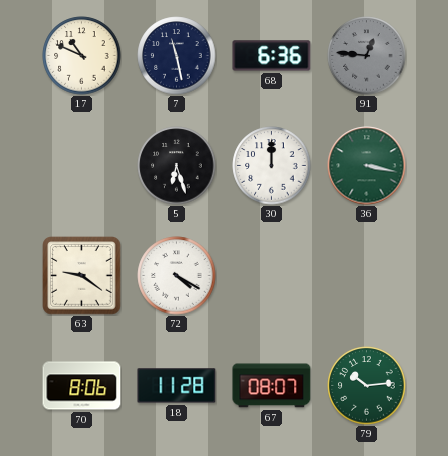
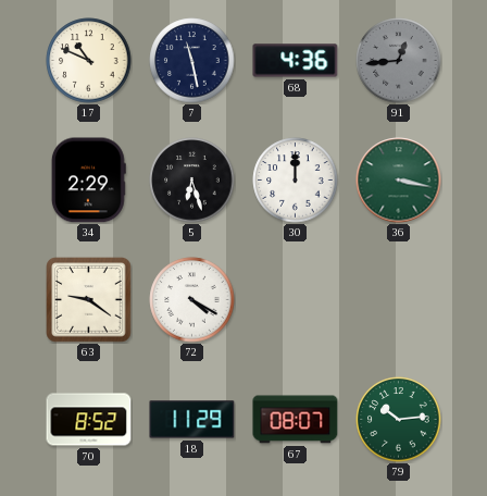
68: 6:36 -> 4:36 (296, 61)
91: 12:46 -> 12:44 (399, 61)
34: none -> 2:29 (88, 181)
70: 8:06 -> 8:52 (89, 420)
18: 11:28 -> 11:29 (192, 420)
